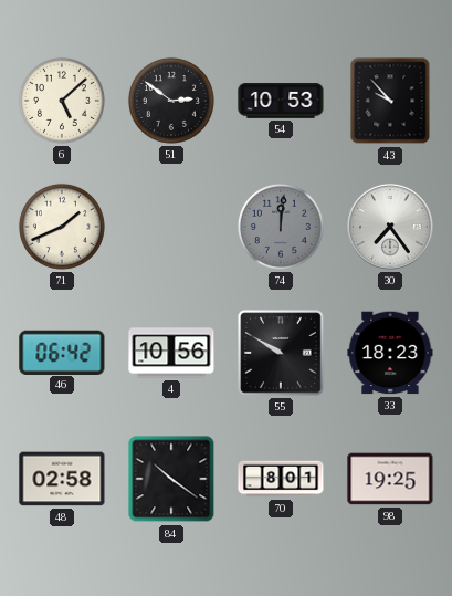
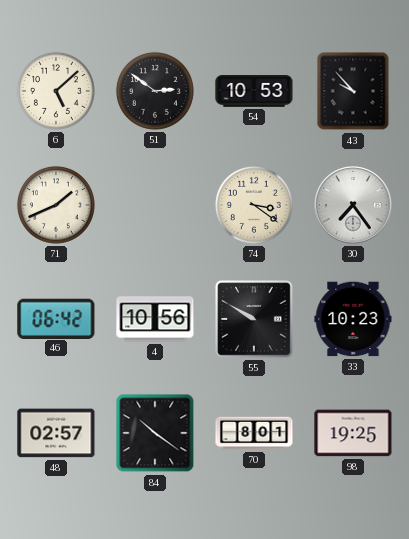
74: 12:01 -> 3:21 (254, 205)
74 dial: grey -> cream (254, 205)
33: 18:23 -> 10:23 (353, 319)
48: 02:58 -> 02:57 (56, 433)
